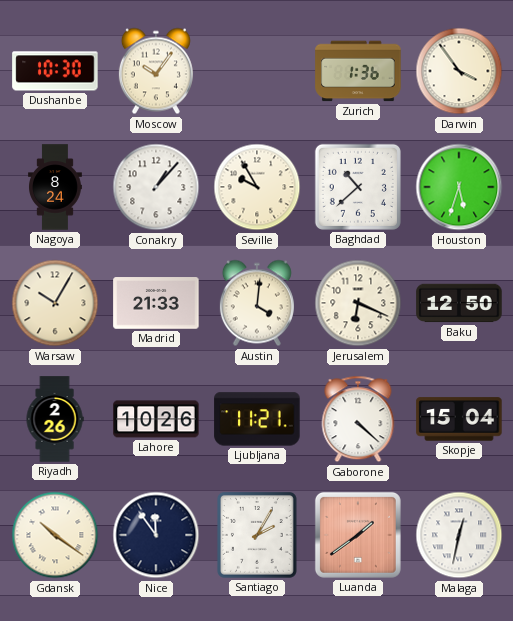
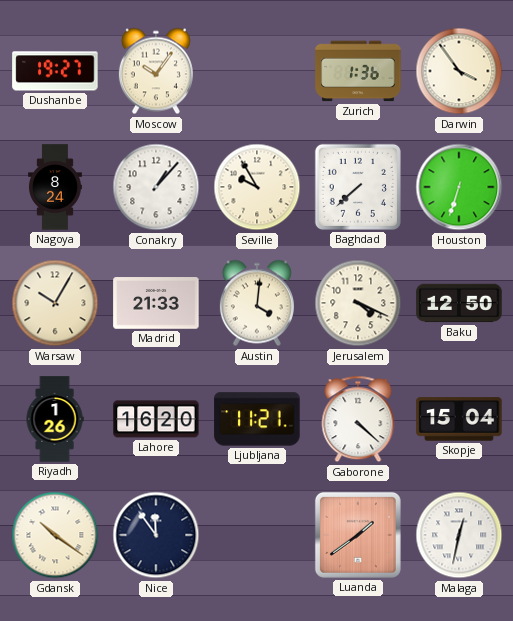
Dushanbe: 10:30 -> 19:27 (55, 71)
Baghdad: 10:38 -> 7:38 (358, 187)
Houston: 5:33 -> 6:33 (459, 187)
Jerusalem: 6:19 -> 4:19 (358, 303)
Riyadh: 2:26 -> 1:26 (55, 419)
Lahore: 10:26 -> 16:20 (156, 419)
Santiago: 2:05 -> none (257, 535)
